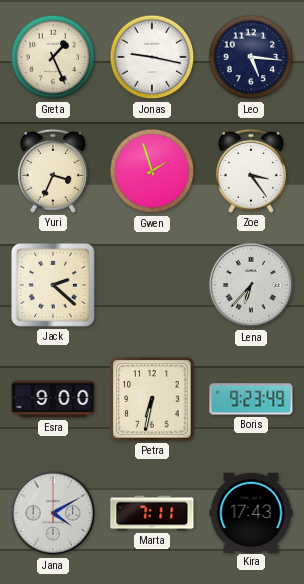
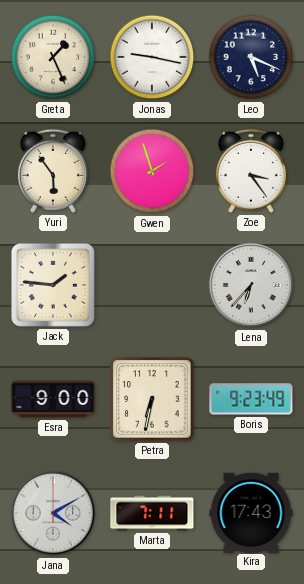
Leo: 5:16 -> 5:19 (251, 57)
Yuri: 3:34 -> 5:54 (53, 171)
Jack: 2:22 -> 1:46 (53, 285)
